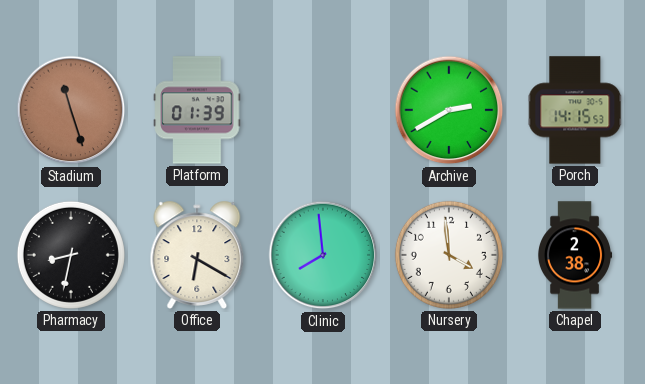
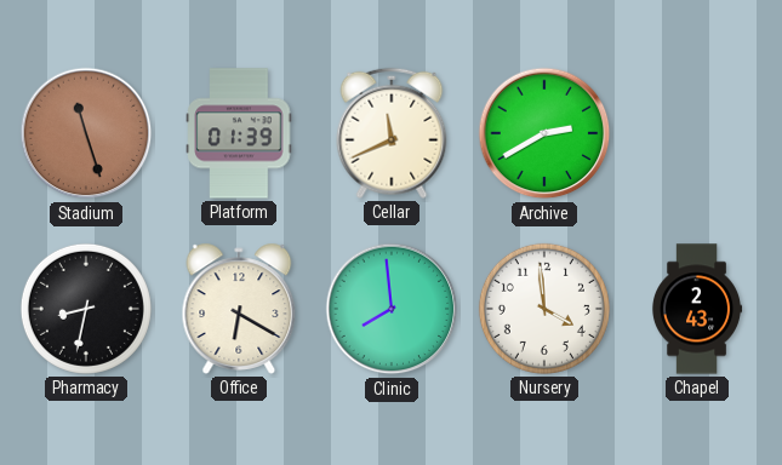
Cellar: none -> 11:41 (392, 133)
Porch: 14:15 -> none (575, 110)
Chapel: 2:38 -> 2:43 (697, 309)
